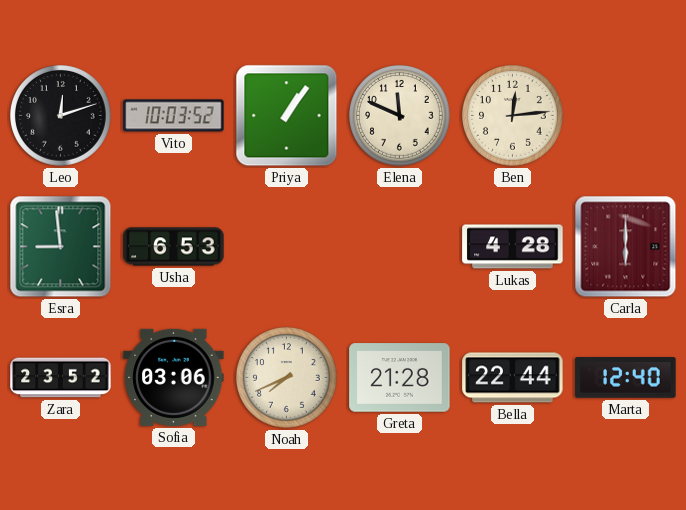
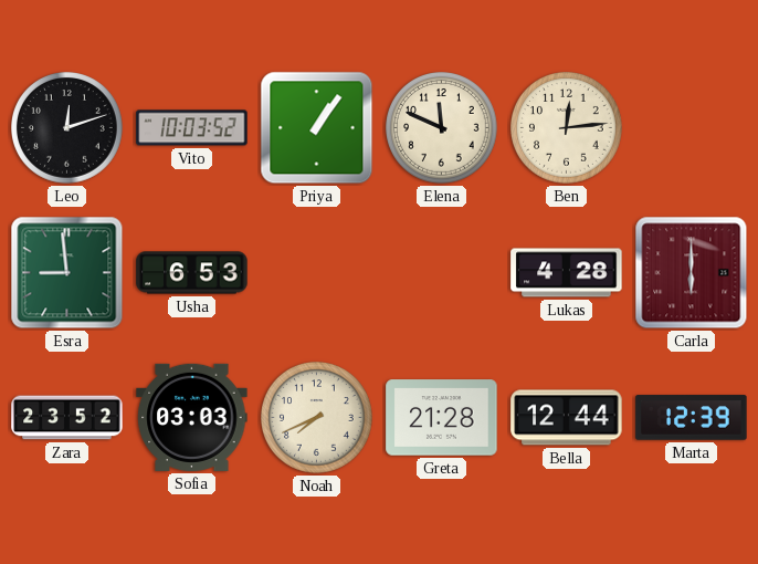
Sofia: 03:06 -> 03:03 (192, 417)
Bella: 22:44 -> 12:44 (567, 418)
Marta: 12:40 -> 12:39 (692, 418)
